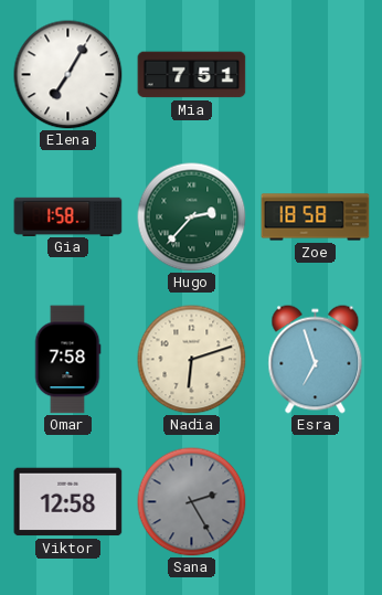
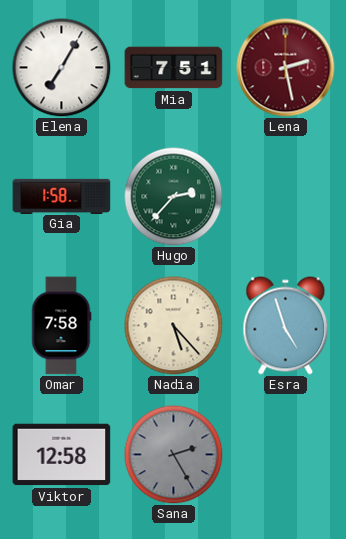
Lena: none -> 2:28 (286, 68)
Zoe: 18:58 -> none (316, 217)
Nadia: 6:12 -> 5:23 (174, 326)
Esra: 6:57 -> 4:57 (286, 326)
